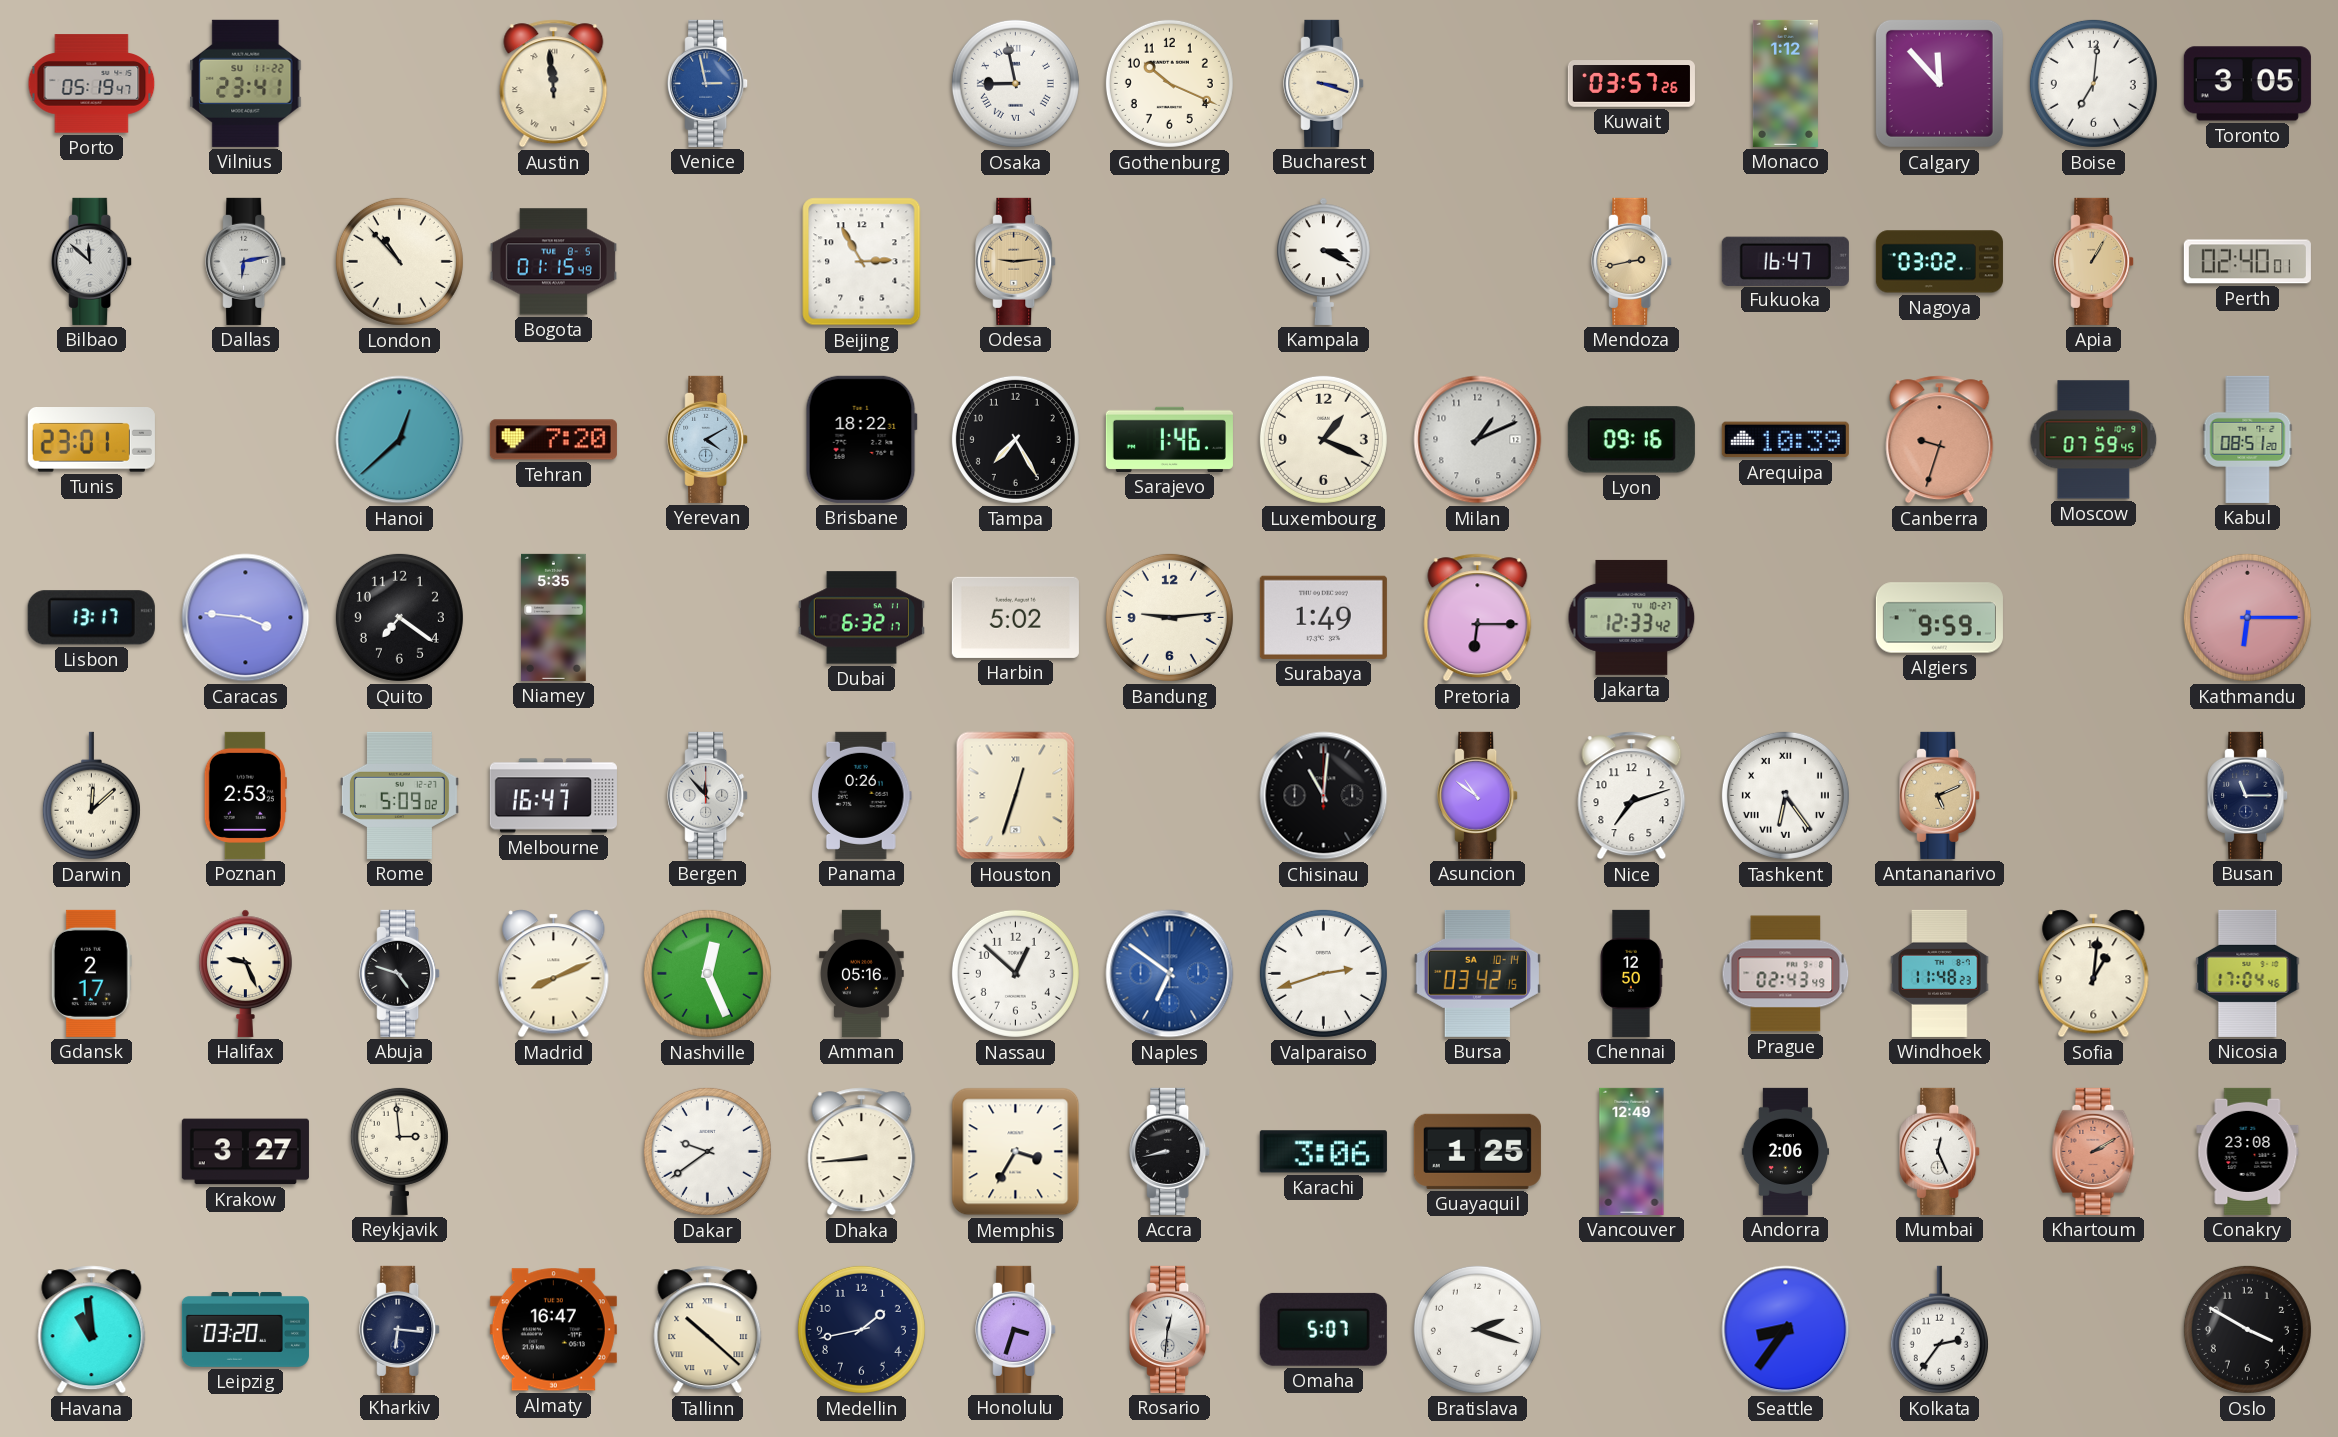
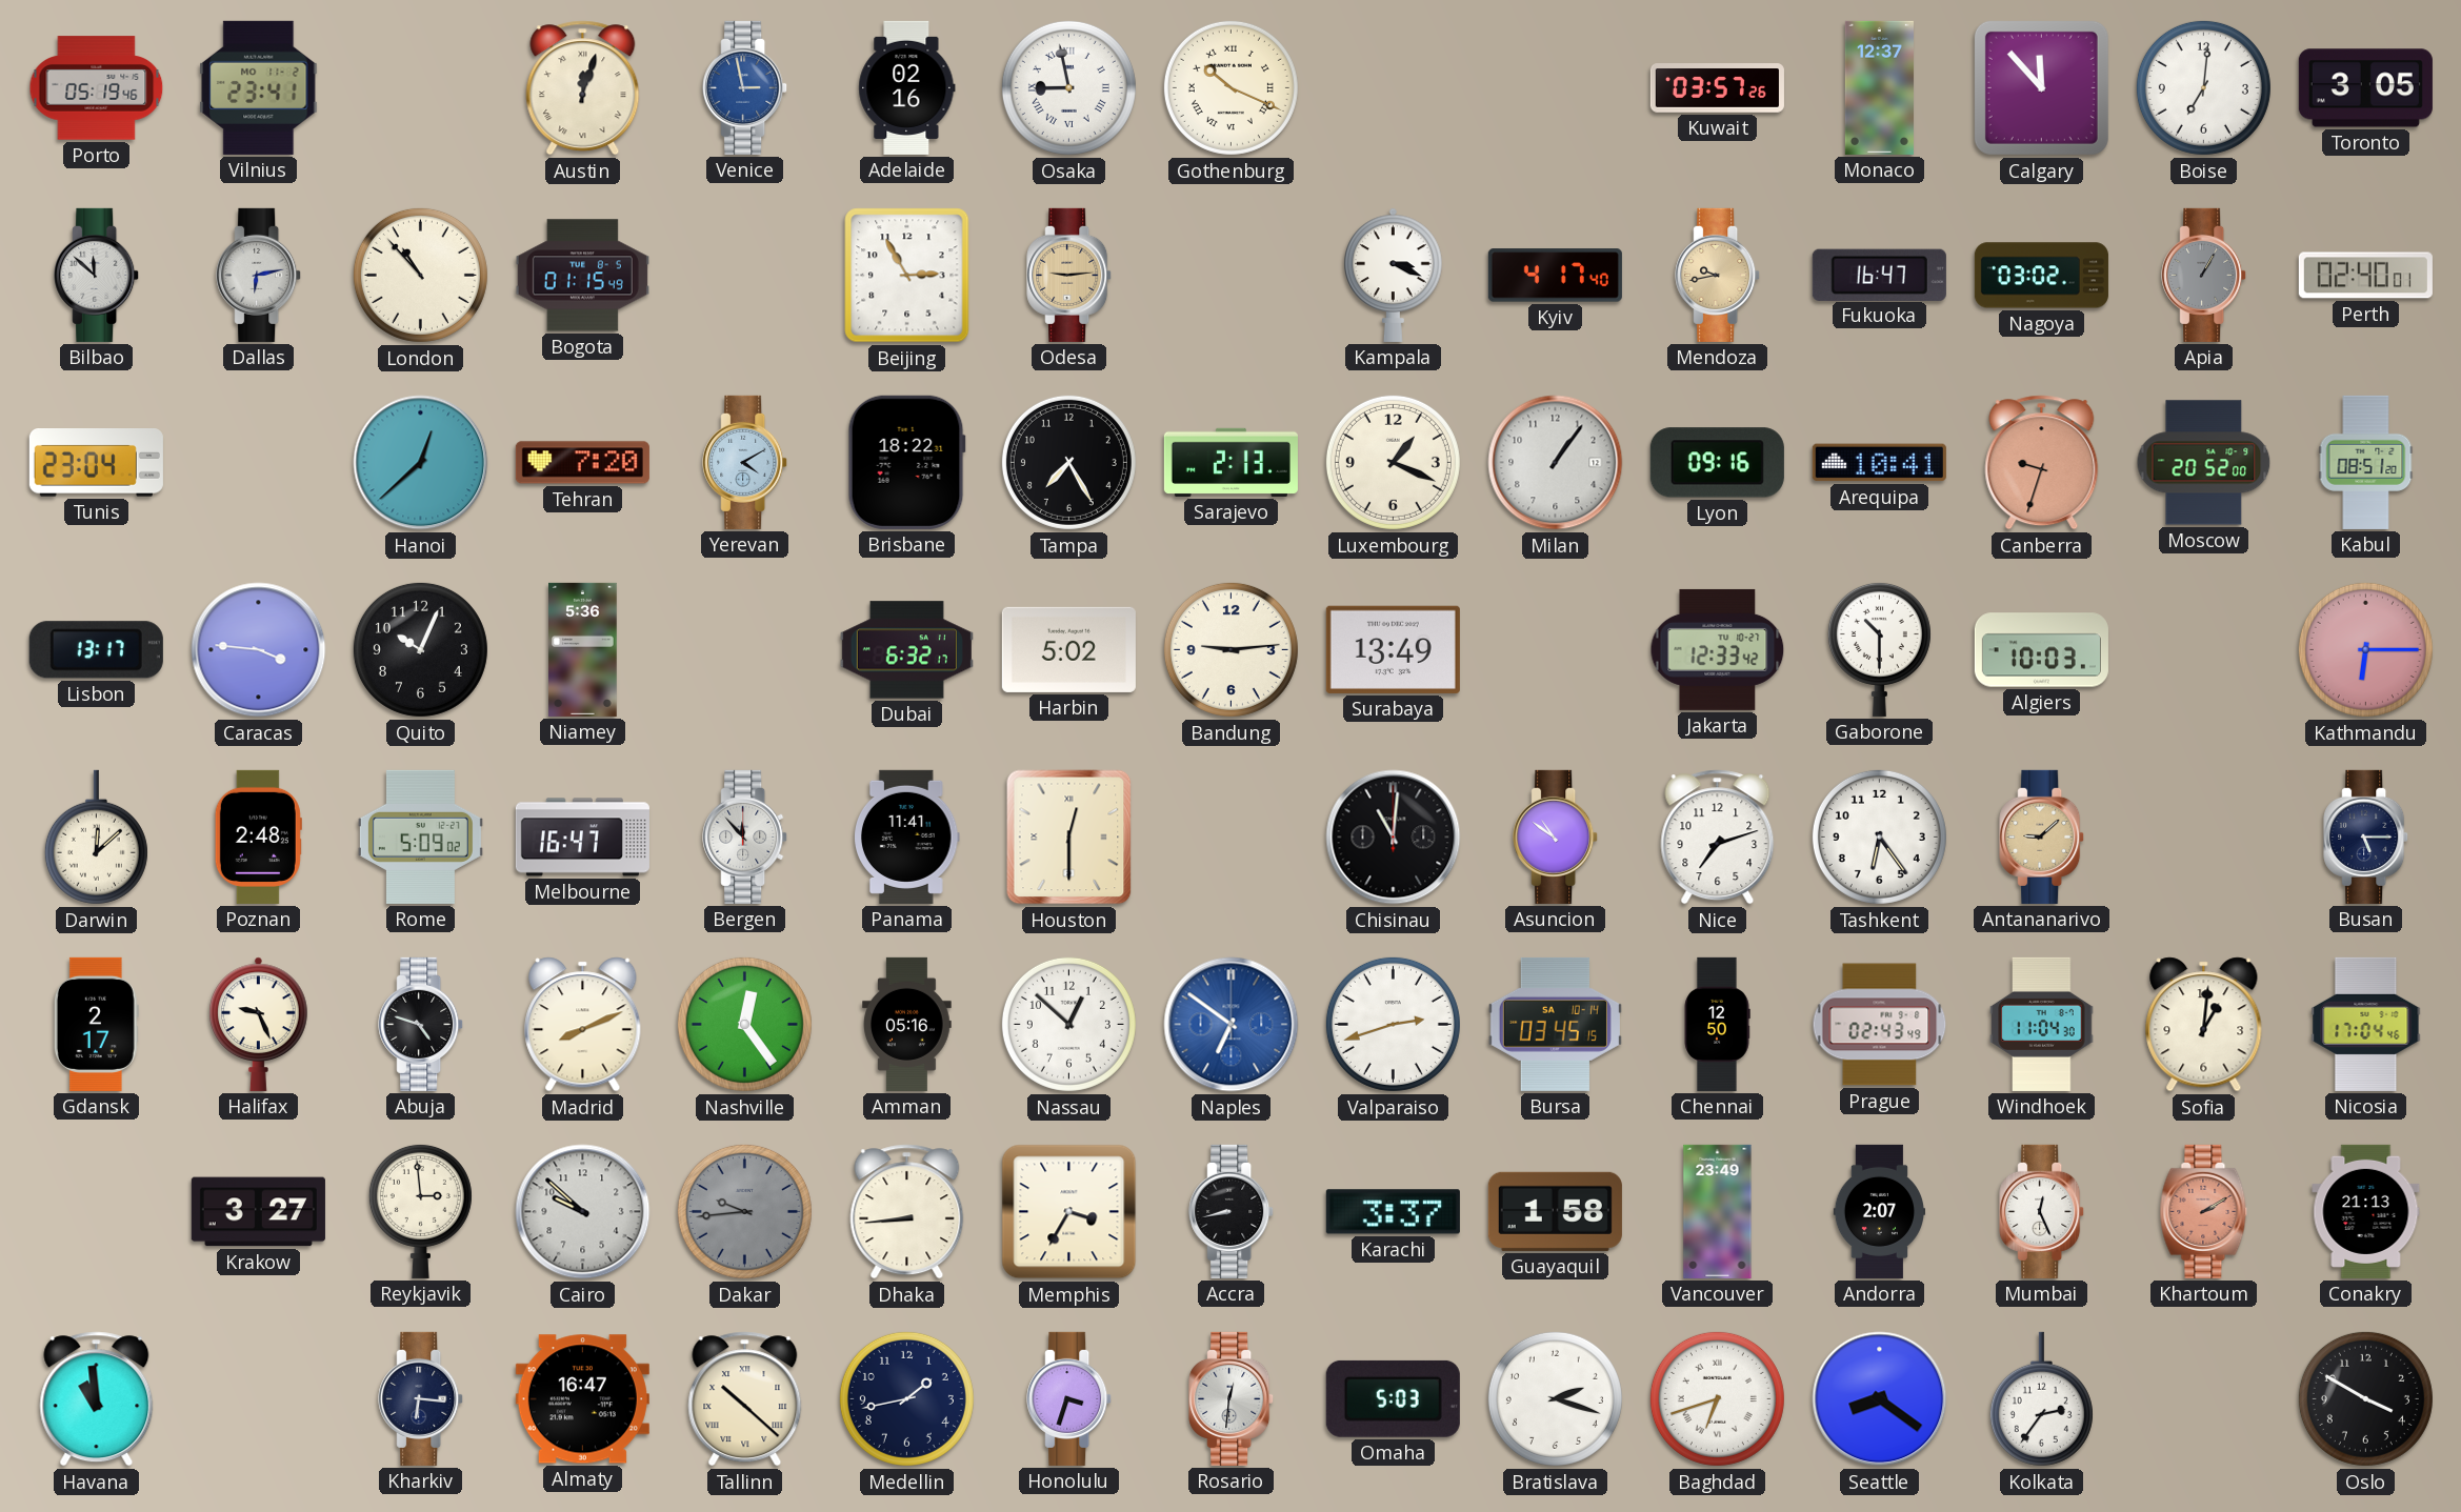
Porto: 05:19:47 -> 05:19:46 (97, 88)
Vilnius date: SU 11-22 -> MO 11-2 (259, 87)
Austin: 11:59 -> 12:03 (583, 88)
Adelaide: none -> 02:16 (907, 87)
Gothenburg numerals: Arabic -> Roman (1230, 87)
Bucharest: 3:18 -> none (1324, 83)
Monaco: 1:12 -> 12:37 (1879, 87)
Kyiv: none -> 4:17 (1555, 276)
Mendoza: 2:43 -> 9:43 (1718, 275)
Apia dial: champagne -> grey (2204, 275)
Tunis: 23:01 -> 23:04 (96, 463)
Sarajevo: 1:46 -> 2:13 (1230, 462)
Milan: 1:11 -> 1:06 (1556, 463)
Arequipa: 10:39 -> 10:41 (1879, 463)
Moscow: 07:59 -> 20:52 (2204, 463)
Quito: 7:21 -> 10:04 (420, 649)
Niamey: 5:35 -> 5:36 (583, 649)
Surabaya: 1:49 -> 13:49 (1393, 649)
Pretoria: 6:15 -> none (1478, 618)
Gaborone: none -> 10:30 (1879, 649)
Algiers: 9:59 -> 10:03 (2041, 650)
Poznan: 2:53 -> 2:48 (258, 836)
Panama: 0:26 -> 11:41 (907, 836)
Houston: 12:33 -> 12:30 (1069, 838)
Tashkent numerals: Roman -> Arabic (1879, 836)
Antananarivo: 5:11 -> 9:08 (2042, 836)
Busan: 11:15 -> 5:15 (2366, 836)
Nashville: 12:26 -> 12:24 (744, 1024)
Bursa: 03:42 -> 03:45 (1555, 1024)
Windhoek: 11:48 -> 11:04 (2042, 1024)
Cairo: none -> 9:52 (583, 1212)
Dakar: 9:39 -> 9:44 (744, 1211)
Dakar dial: white -> grey (744, 1211)
Karachi: 3:06 -> 3:37 (1393, 1212)
Guayaquil: 1:25 -> 1:58 (1555, 1211)
Vancouver: 12:49 -> 23:49 (1718, 1211)
Andorra: 2:06 -> 2:07 (1880, 1211)
Conakry: 23:08 -> 21:13 (2366, 1211)
Leipzig: 03:20 -> none (245, 1329)
Omaha: 5:07 -> 5:03 (1393, 1398)
Baghdad: none -> 6:42 (1717, 1398)
Seattle: 8:36 -> 8:21 (1880, 1399)
